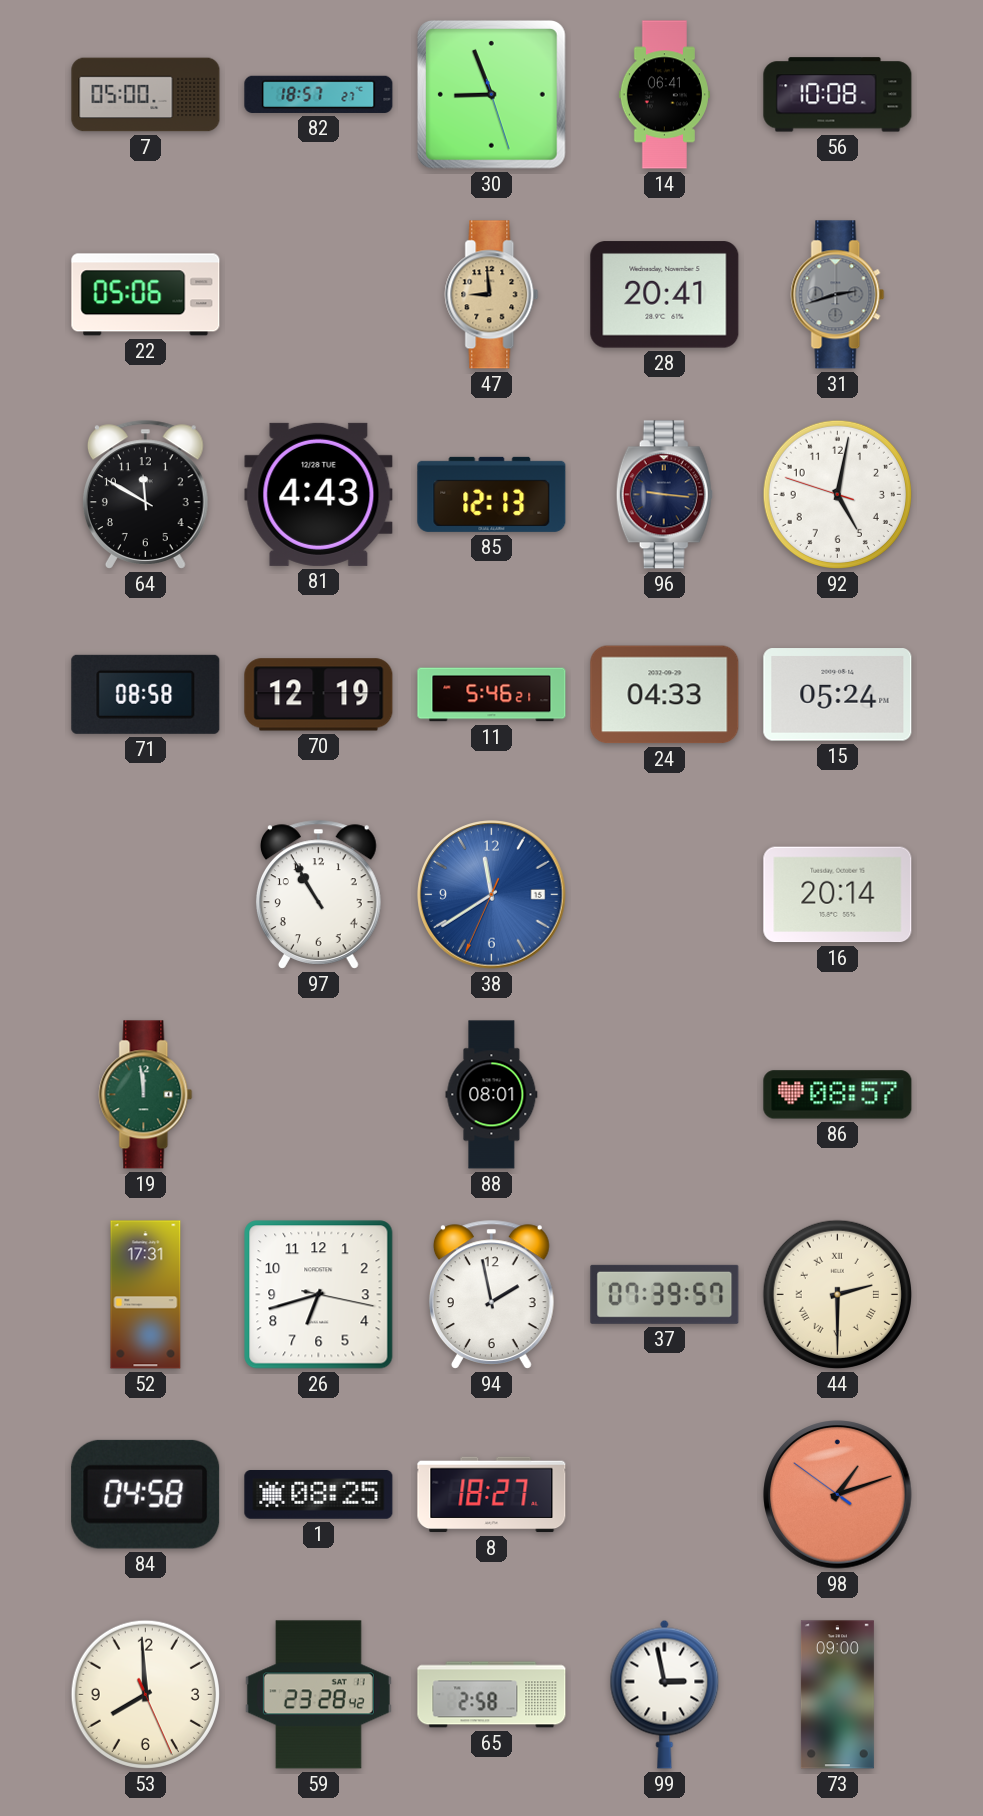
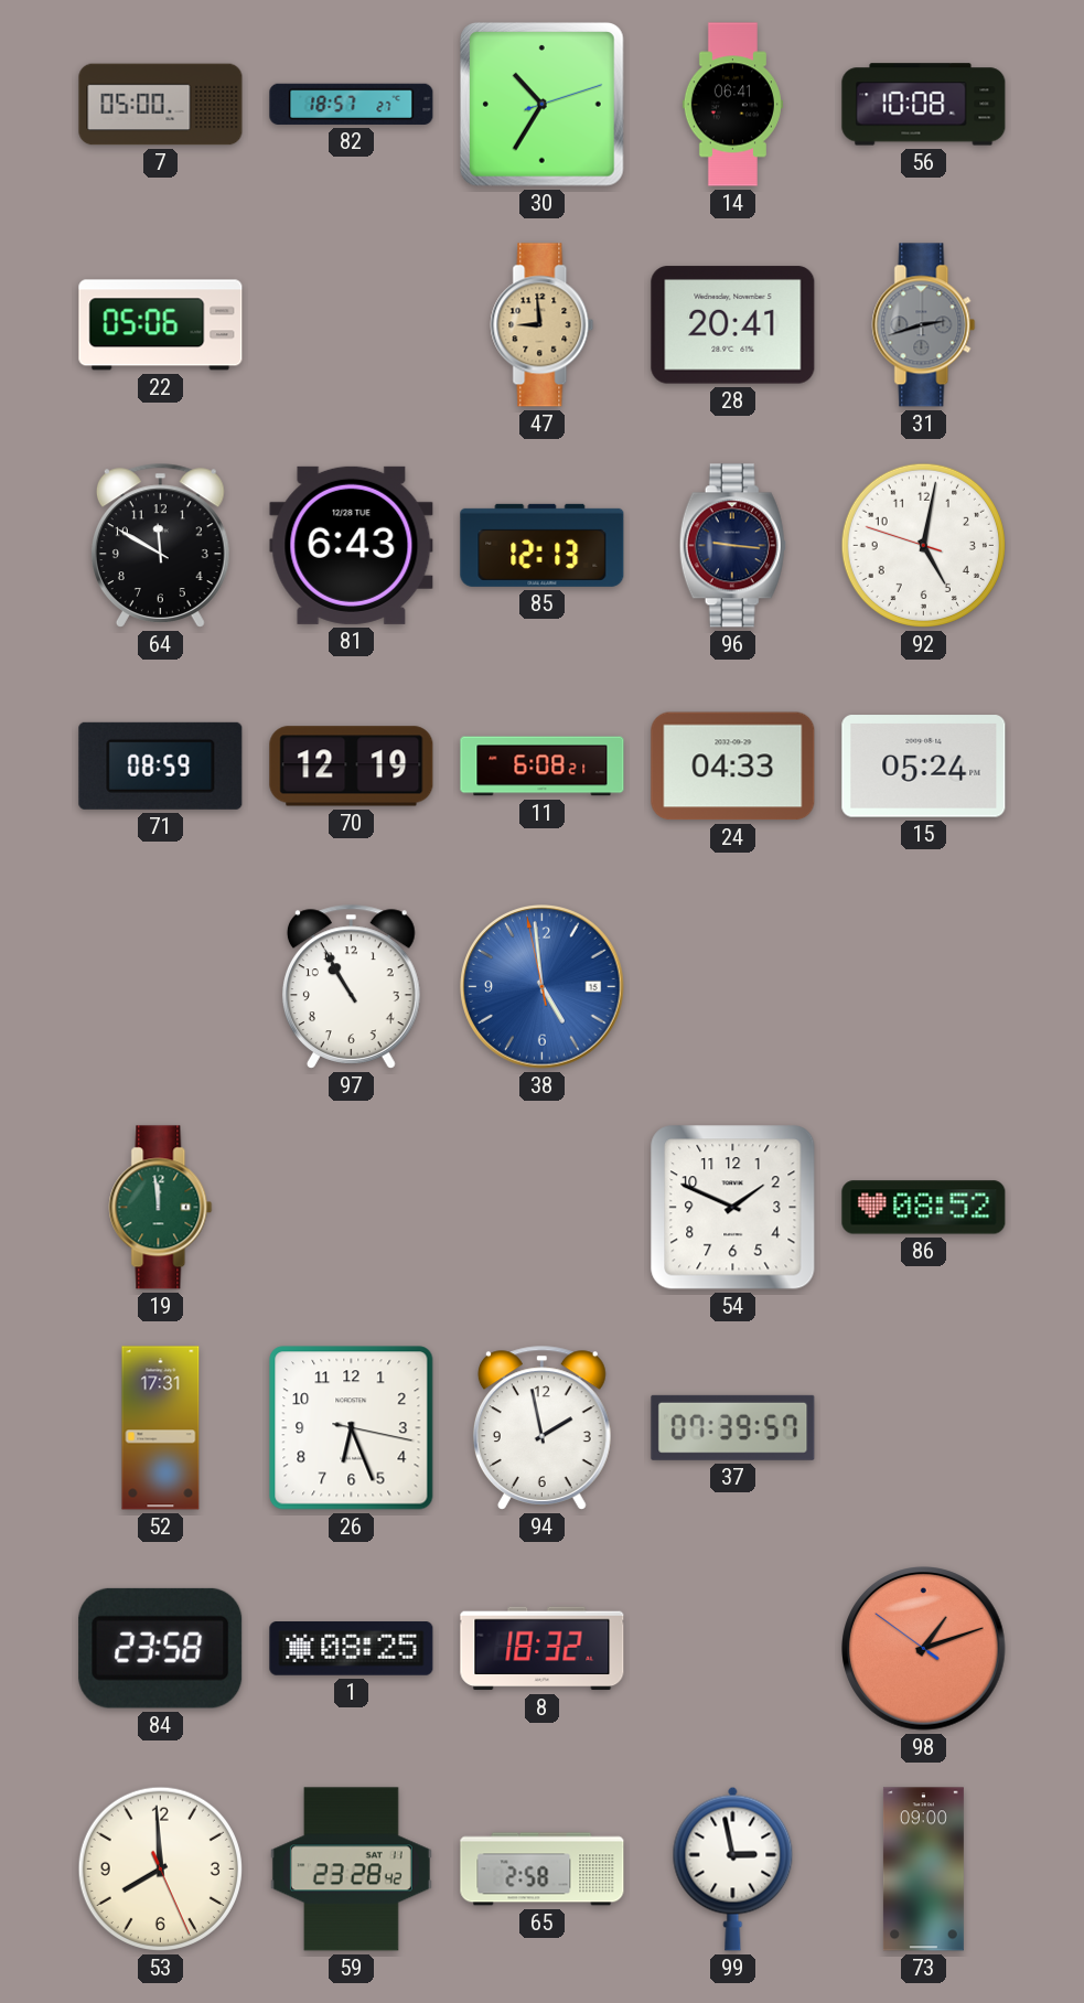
30: 8:56 -> 10:35 (543, 105)
81: 4:43 -> 6:43 (352, 545)
71: 08:58 -> 08:59 (161, 765)
11: 5:46 -> 6:08 (543, 767)
38: 11:39 -> 4:58 (543, 987)
16: 20:14 -> none (838, 895)
88: 08:01 -> none (492, 1095)
54: none -> 1:49 (733, 1208)
86: 08:57 -> 08:52 (924, 1208)
26: 6:42 -> 6:26 (352, 1428)
44: 2:30 -> none (837, 1294)
84: 04:58 -> 23:58 (161, 1648)
8: 18:27 -> 18:32 (543, 1649)
